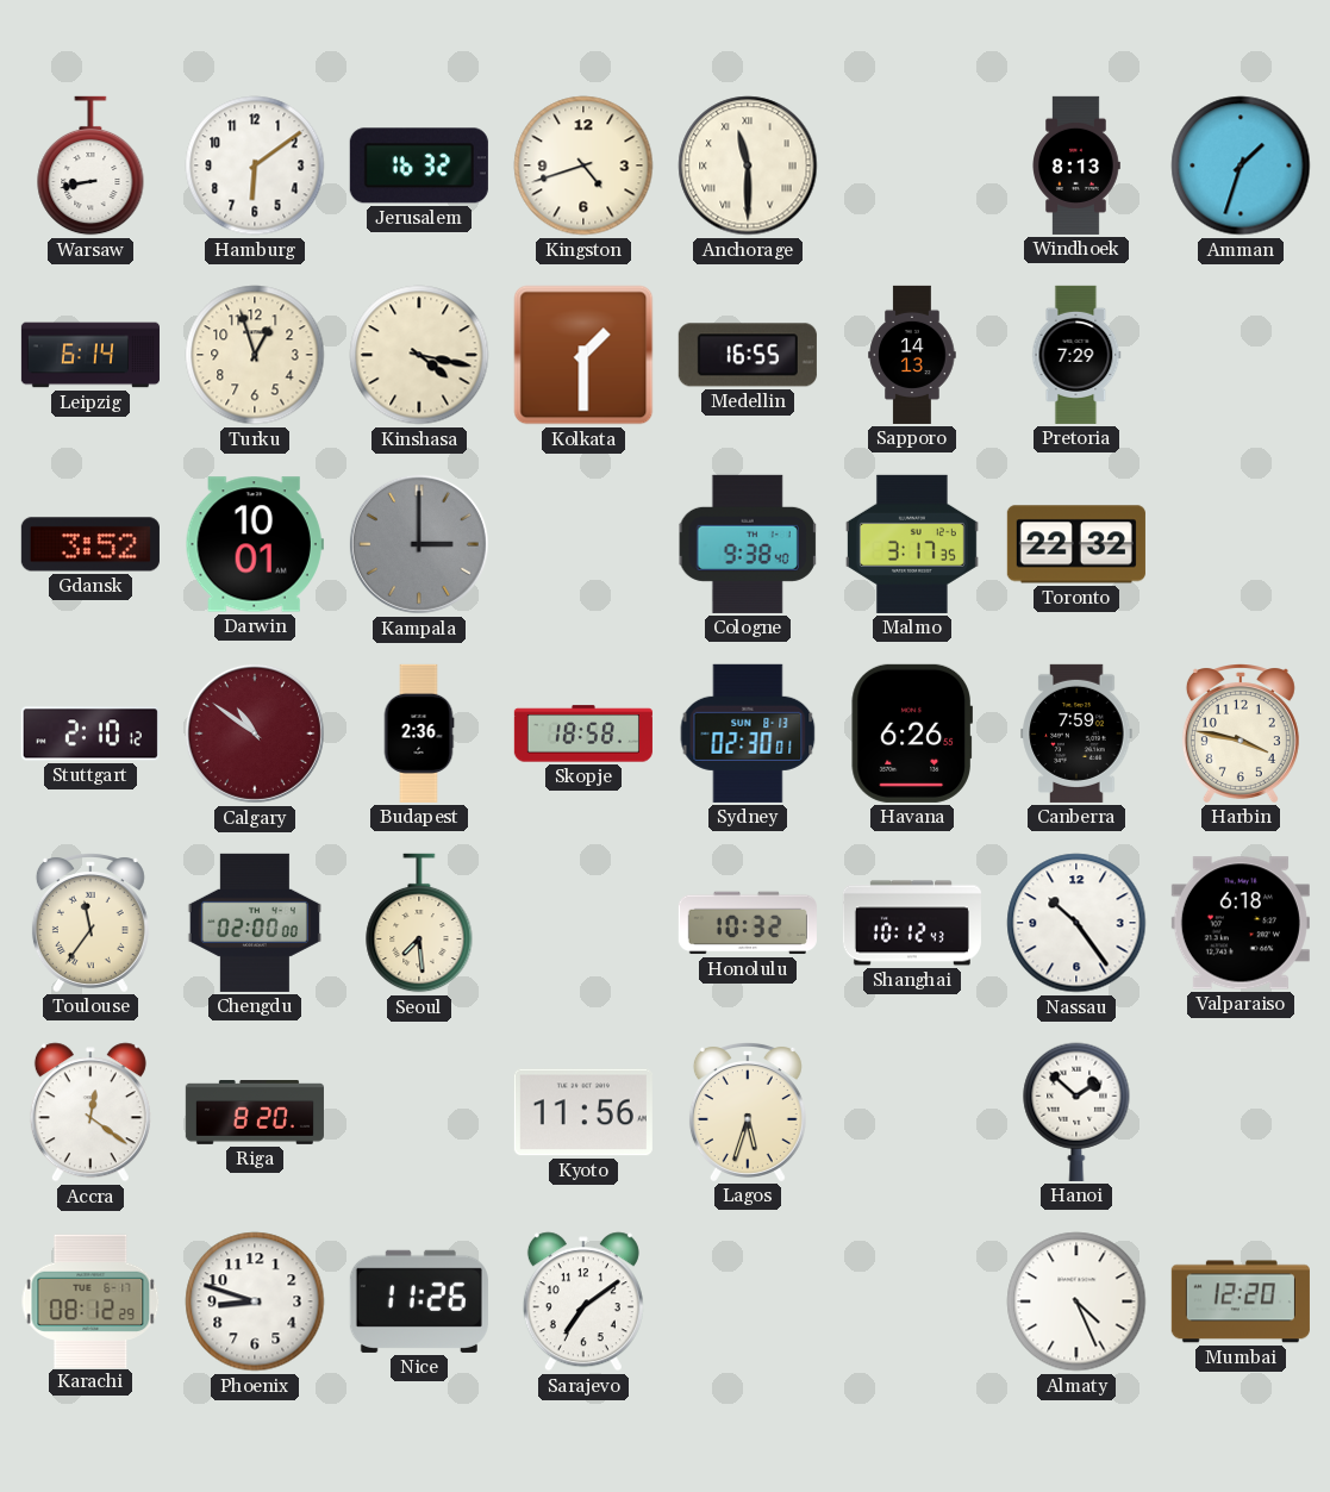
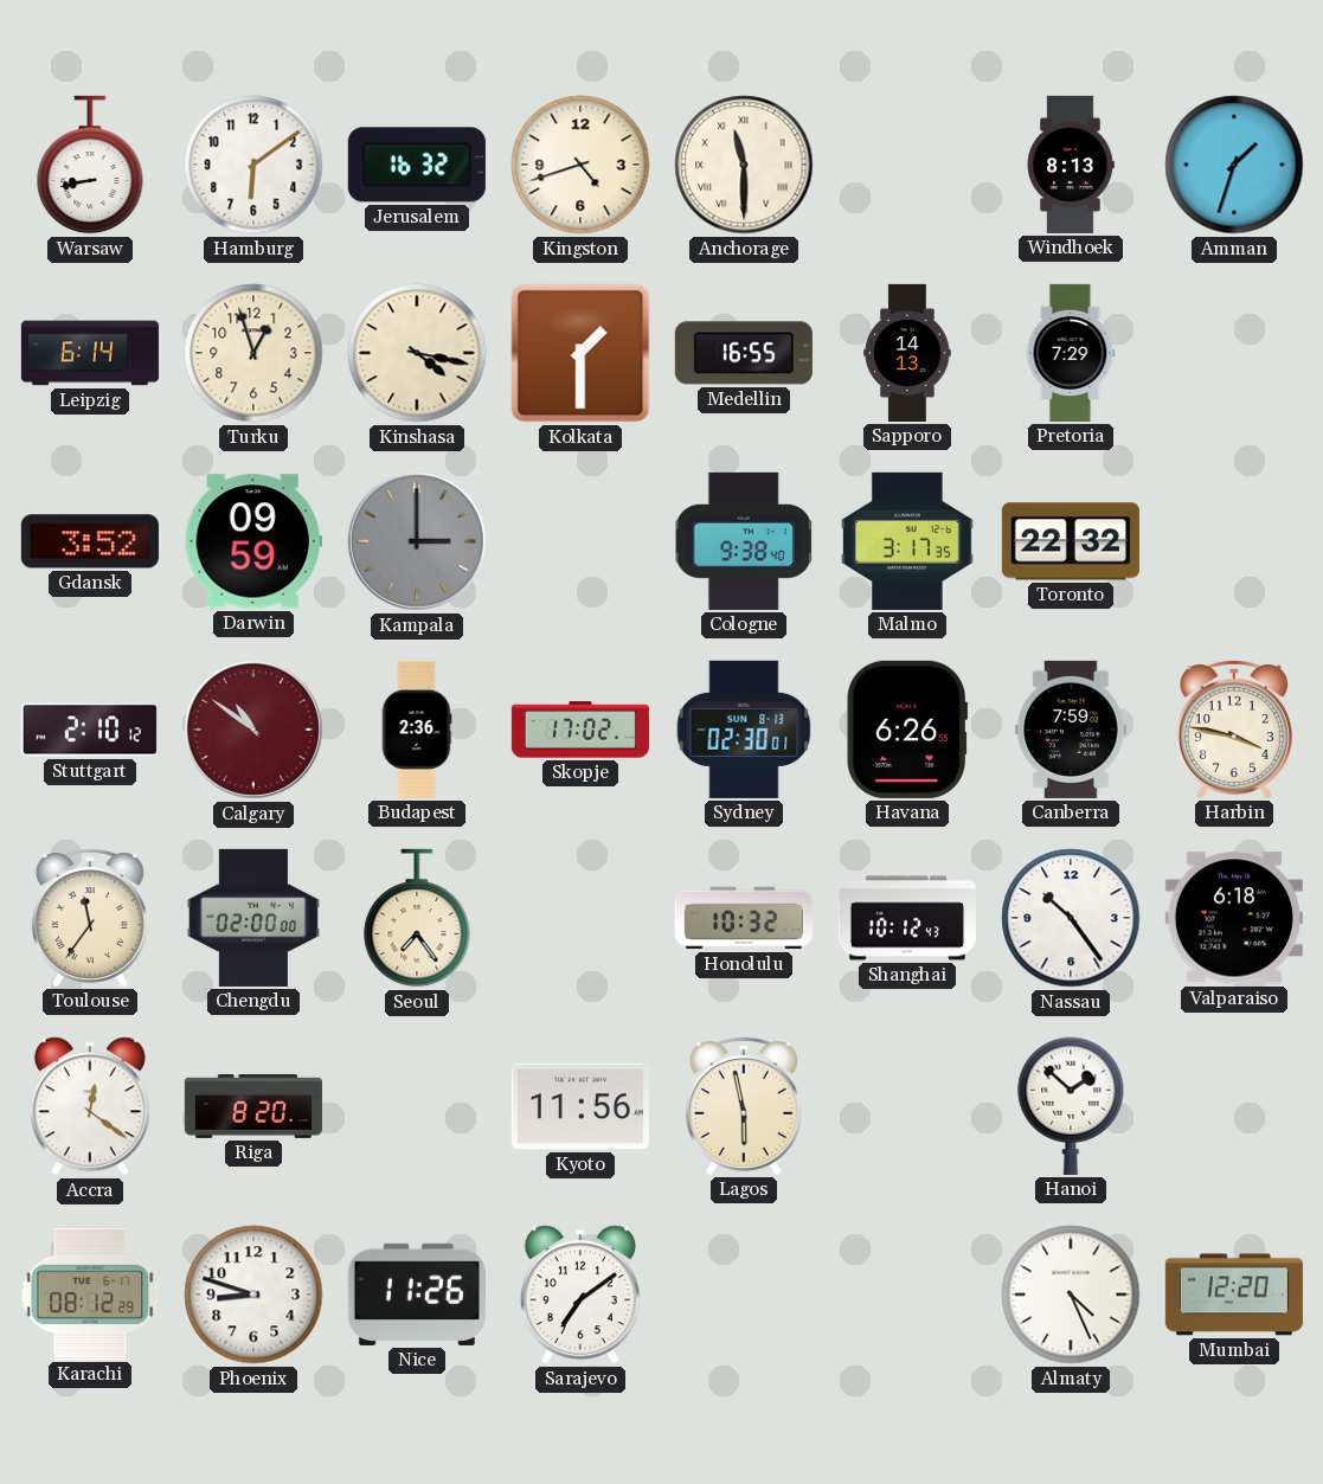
Darwin: 10:01 -> 09:59 (253, 541)
Skopje: 18:58 -> 17:02 (580, 730)
Seoul: 7:29 -> 7:24 (417, 918)
Lagos: 5:33 -> 5:58 (744, 1106)
